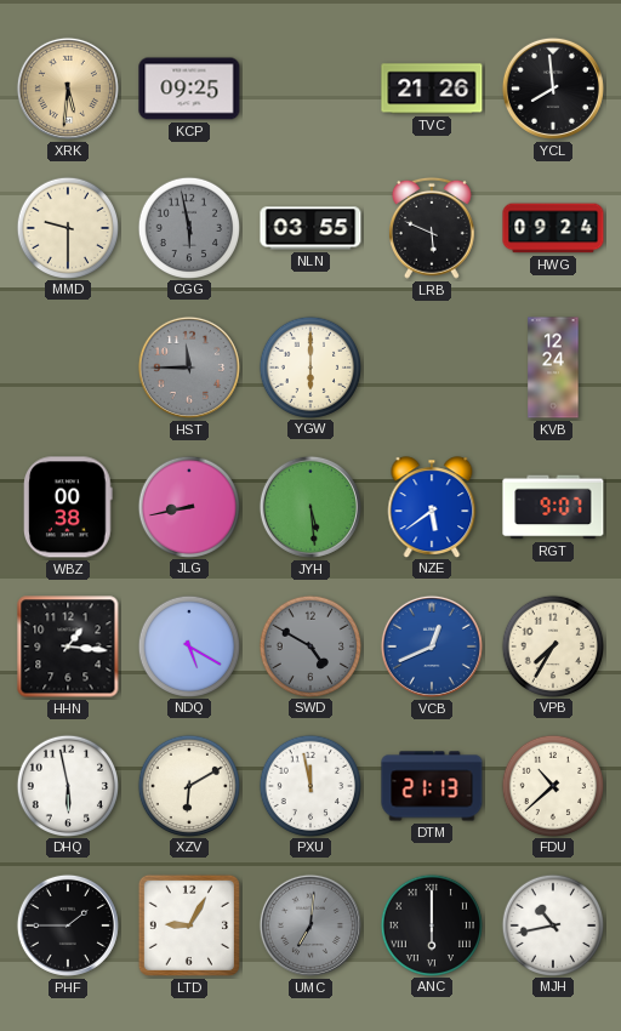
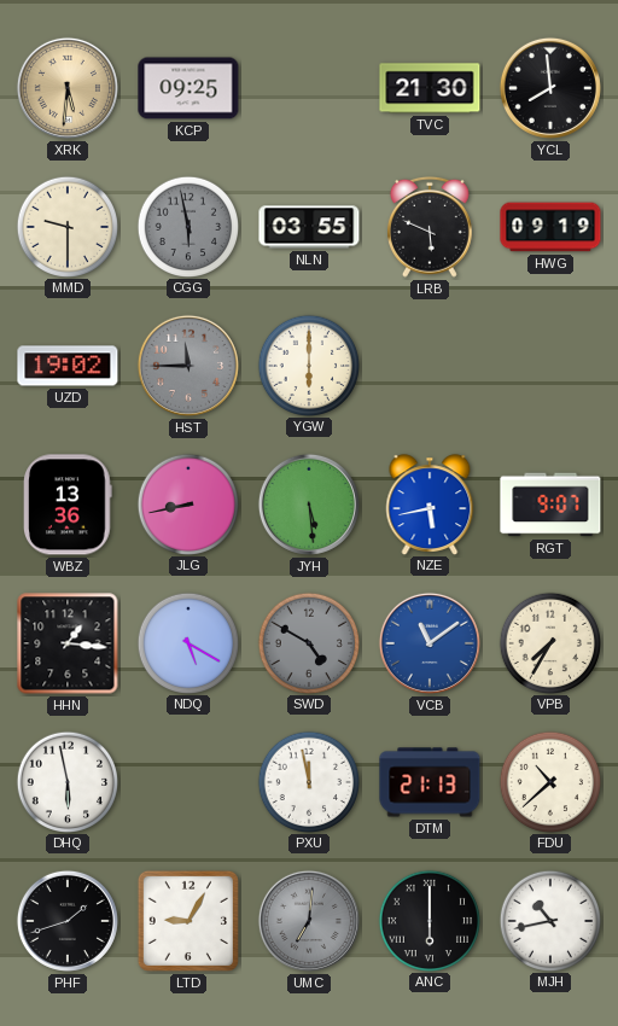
TVC: 21:26 -> 21:30 (430, 88)
HWG: 09:24 -> 09:19 (550, 227)
UZD: none -> 19:02 (68, 366)
KVB: 12:24 -> none (553, 368)
WBZ: 00:38 -> 13:36 (69, 505)
NZE: 5:39 -> 5:43 (430, 505)
VCB: 12:41 -> 11:09 (430, 643)
XZV: 6:10 -> none (188, 785)
PHF: 1:45 -> 1:42 (68, 921)
